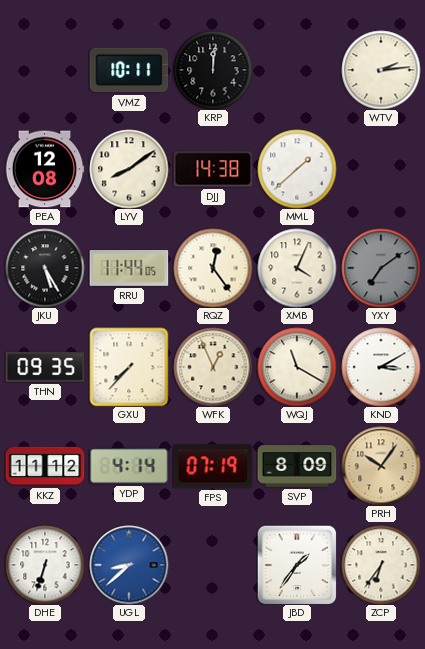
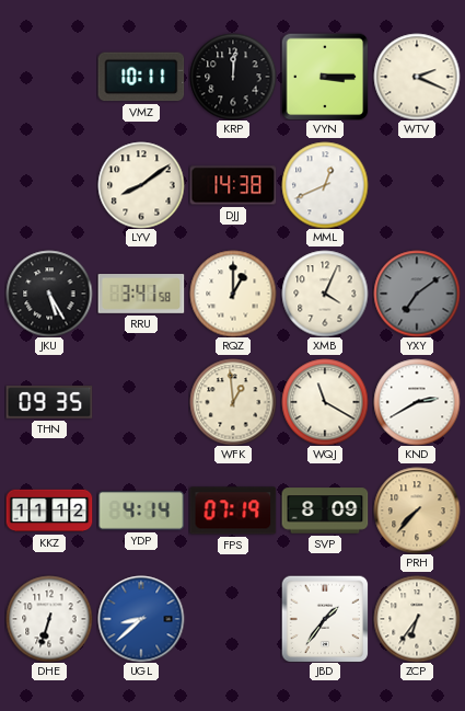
VYN: none -> 3:15 (325, 77)
WTV: 2:14 -> 2:19 (417, 77)
PEA: 12:08 -> none (45, 169)
MML: 1:38 -> 12:41 (325, 185)
RRU: 11:44 -> 3:41 (141, 295)
RQZ: 12:24 -> 1:00 (233, 294)
GXU: 7:37 -> none (129, 367)
WFK: 12:56 -> 12:59 (233, 402)
KND: 3:10 -> 2:40 (417, 402)
PRH: 10:06 -> 7:37 (417, 511)
